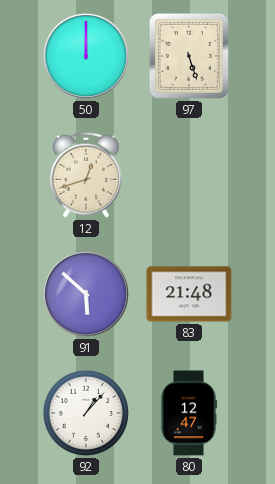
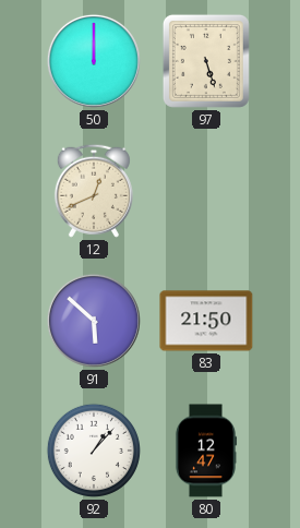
12: 12:42 -> 12:41 (94, 191)
83: 21:48 -> 21:50 (206, 321)
